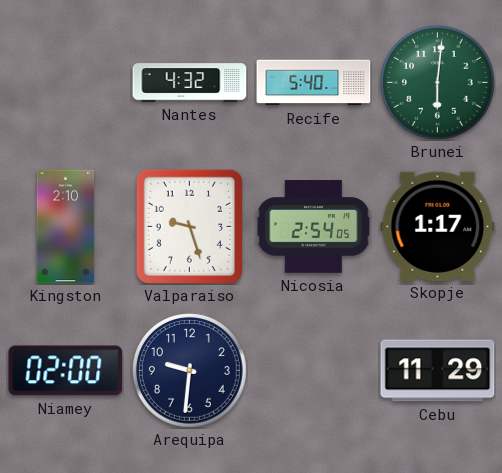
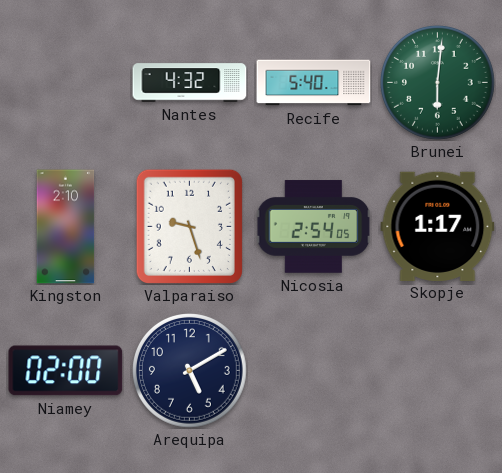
Arequipa: 9:31 -> 5:10 (190, 371)
Cebu: 11:29 -> none (438, 371)
